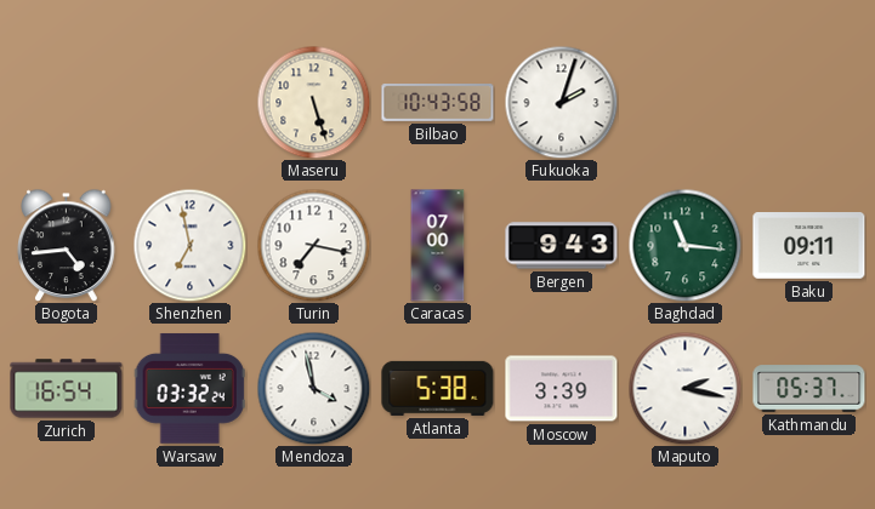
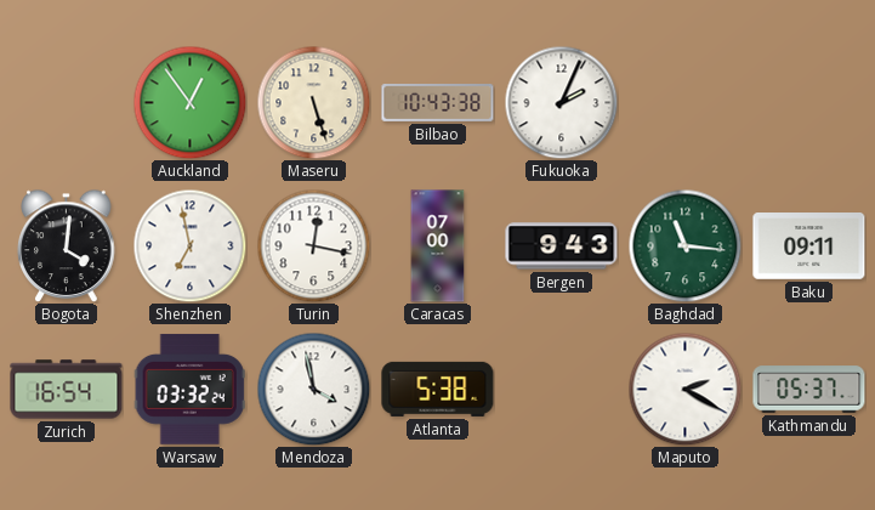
Auckland: none -> 12:54 (189, 102)
Bilbao: 10:43:58 -> 10:43:38 (438, 103)
Fukuoka: 2:03 -> 2:04 (561, 102)
Bogota: 4:44 -> 4:01 (67, 245)
Turin: 7:17 -> 12:17 (313, 245)
Moscow: 3:39 -> none (562, 389)
Maputo: 2:17 -> 2:20 (684, 389)
